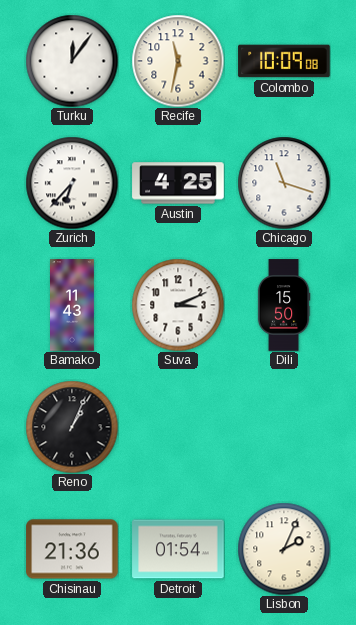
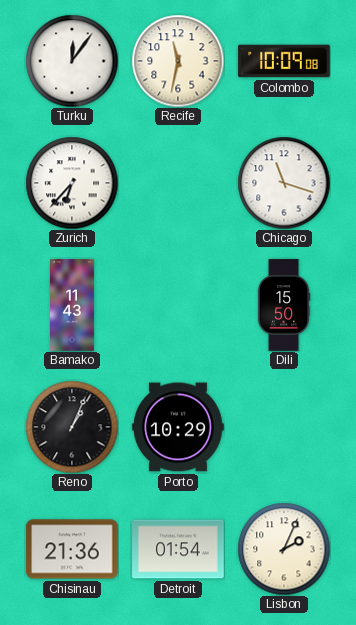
Austin: 4:25 -> none (178, 183)
Suva: 3:11 -> none (178, 305)
Porto: none -> 10:29 (178, 427)
